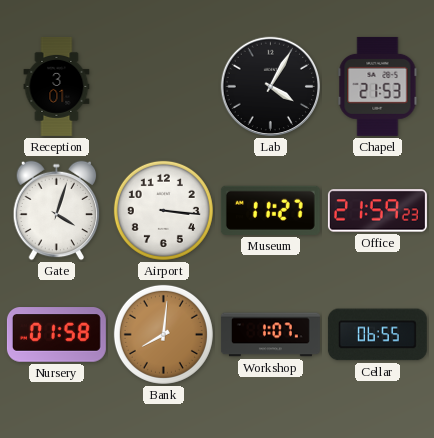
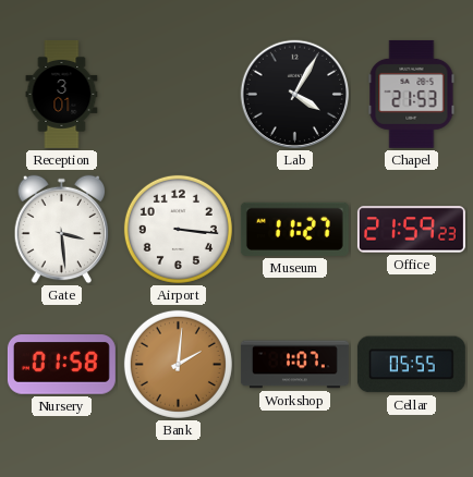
Gate: 4:03 -> 3:29 (62, 230)
Bank: 8:01 -> 2:01 (178, 364)
Cellar: 06:55 -> 05:55 (411, 365)
